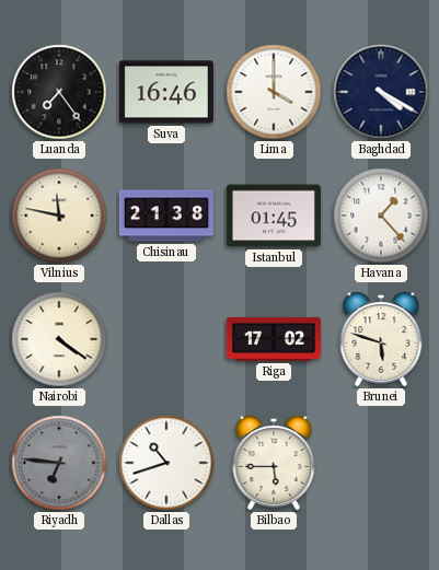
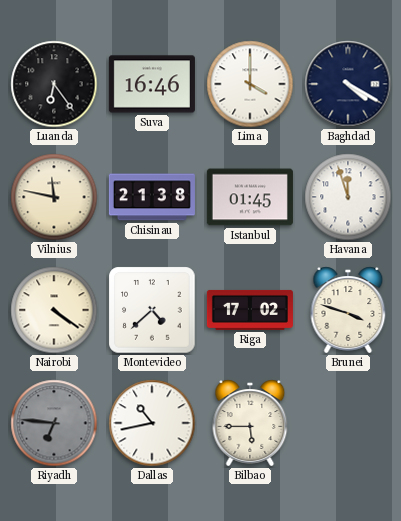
Luanda: 7:24 -> 6:24 (54, 84)
Havana: 1:23 -> 11:57 (348, 197)
Montevideo: none -> 4:38 (152, 310)
Brunei: 5:48 -> 3:48 (348, 310)
Dallas: 10:42 -> 10:43 (152, 423)
